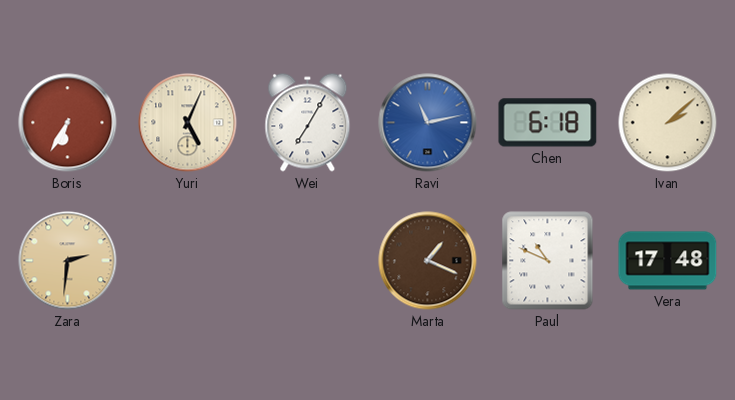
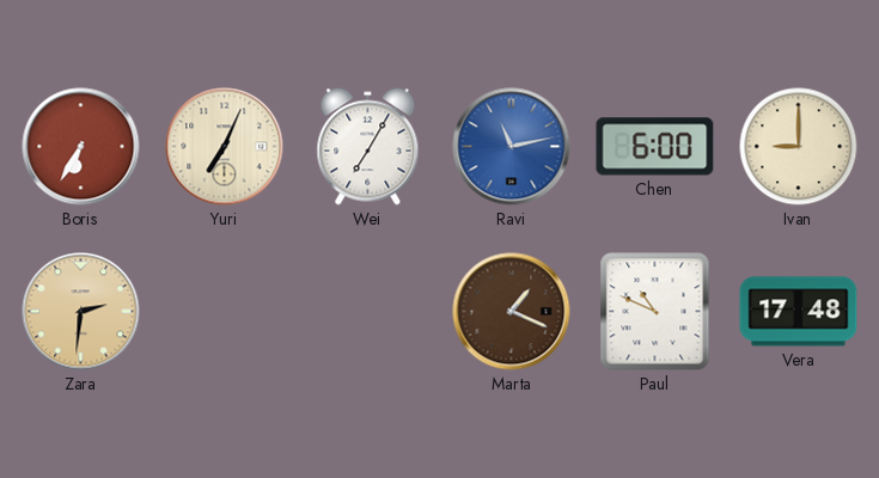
Yuri: 5:04 -> 7:04 (225, 147)
Chen: 6:18 -> 6:00 (655, 147)
Ivan: 2:08 -> 9:00 (799, 147)
